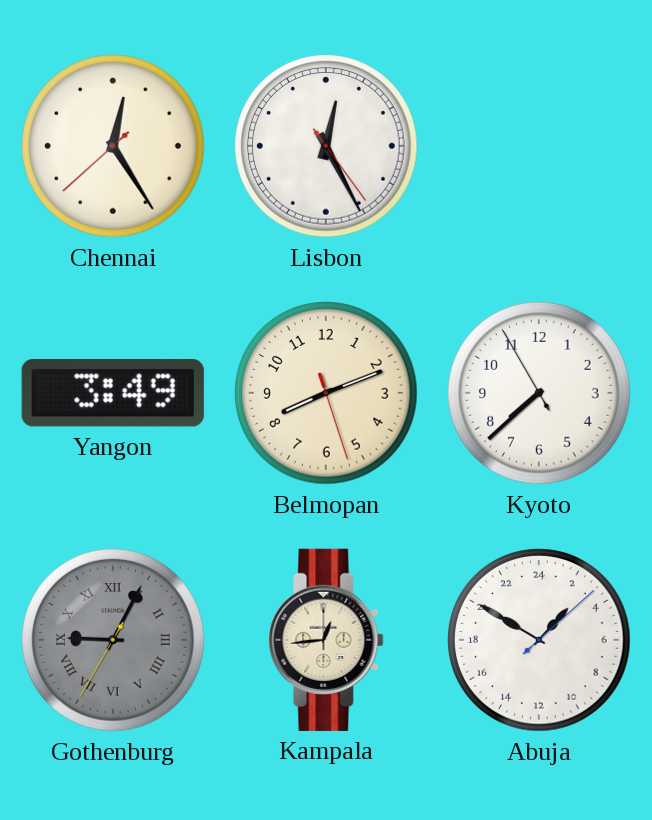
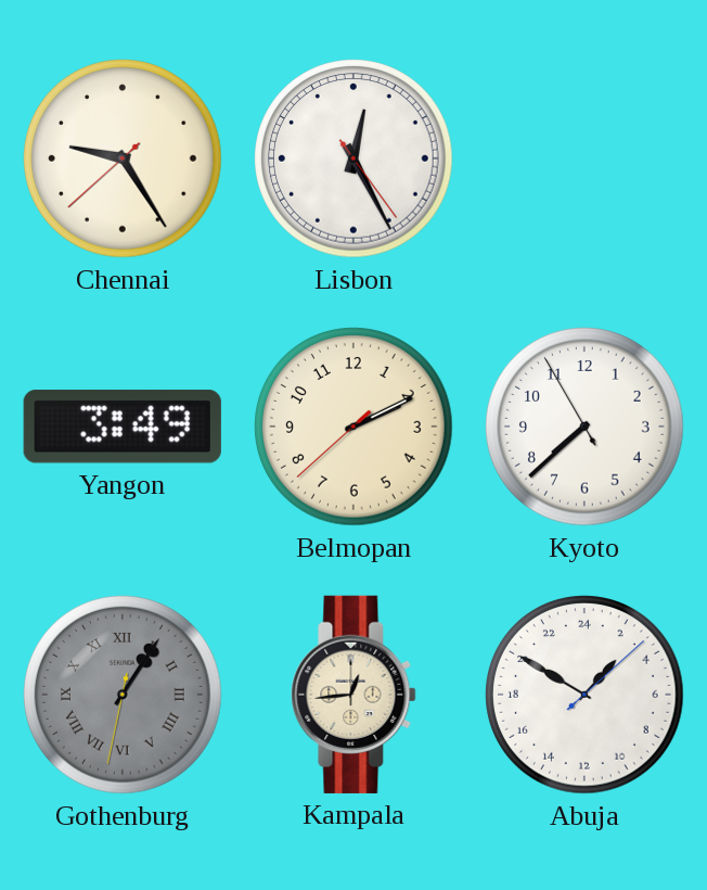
Chennai: 12:24 -> 9:24 (123, 158)
Belmopan: 8:11 -> 2:10 (353, 427)
Gothenburg: 9:04 -> 1:05 (123, 695)
